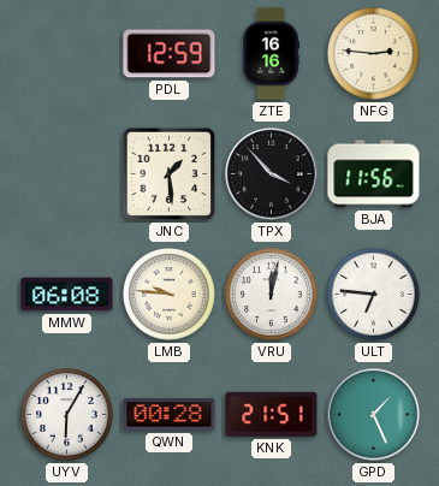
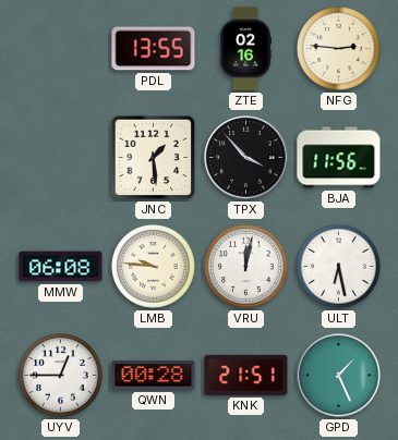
PDL: 12:59 -> 13:55 (154, 49)
ZTE: 16:16 -> 02:16 (245, 49)
ULT: 6:46 -> 6:28 (339, 267)
UYV: 6:05 -> 12:45 (61, 376)
